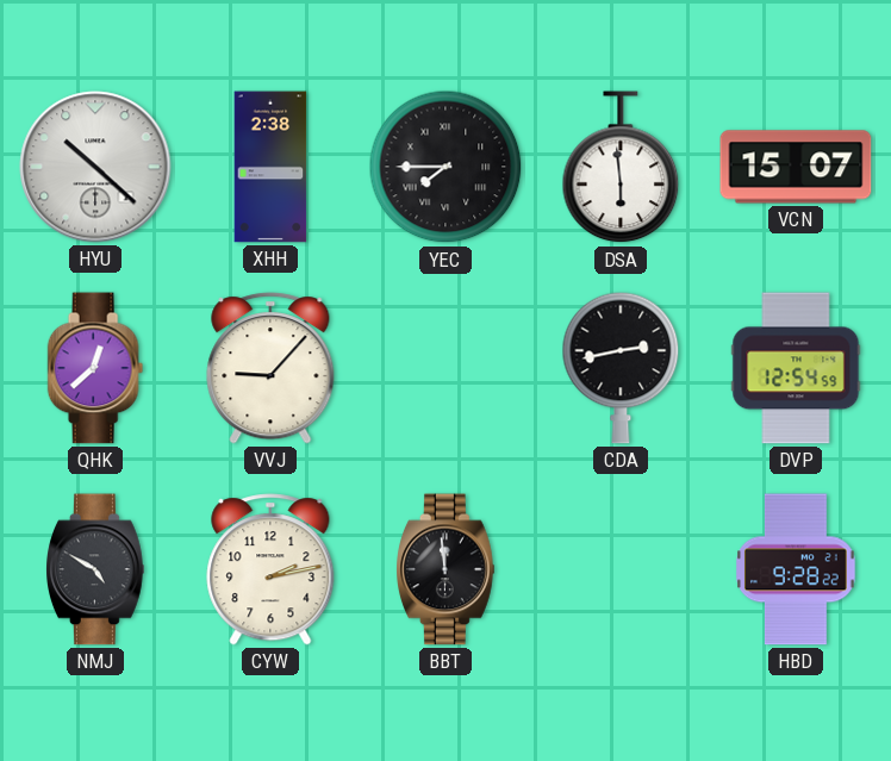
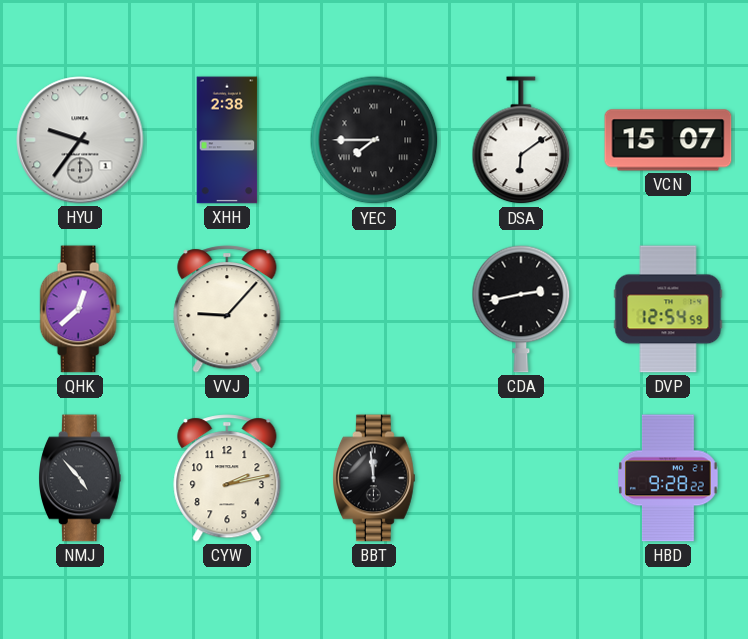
HYU: 10:22 -> 9:36 (80, 140)
DSA: 5:59 -> 6:09 (521, 141)
NMJ: 4:50 -> 4:53 (81, 478)
